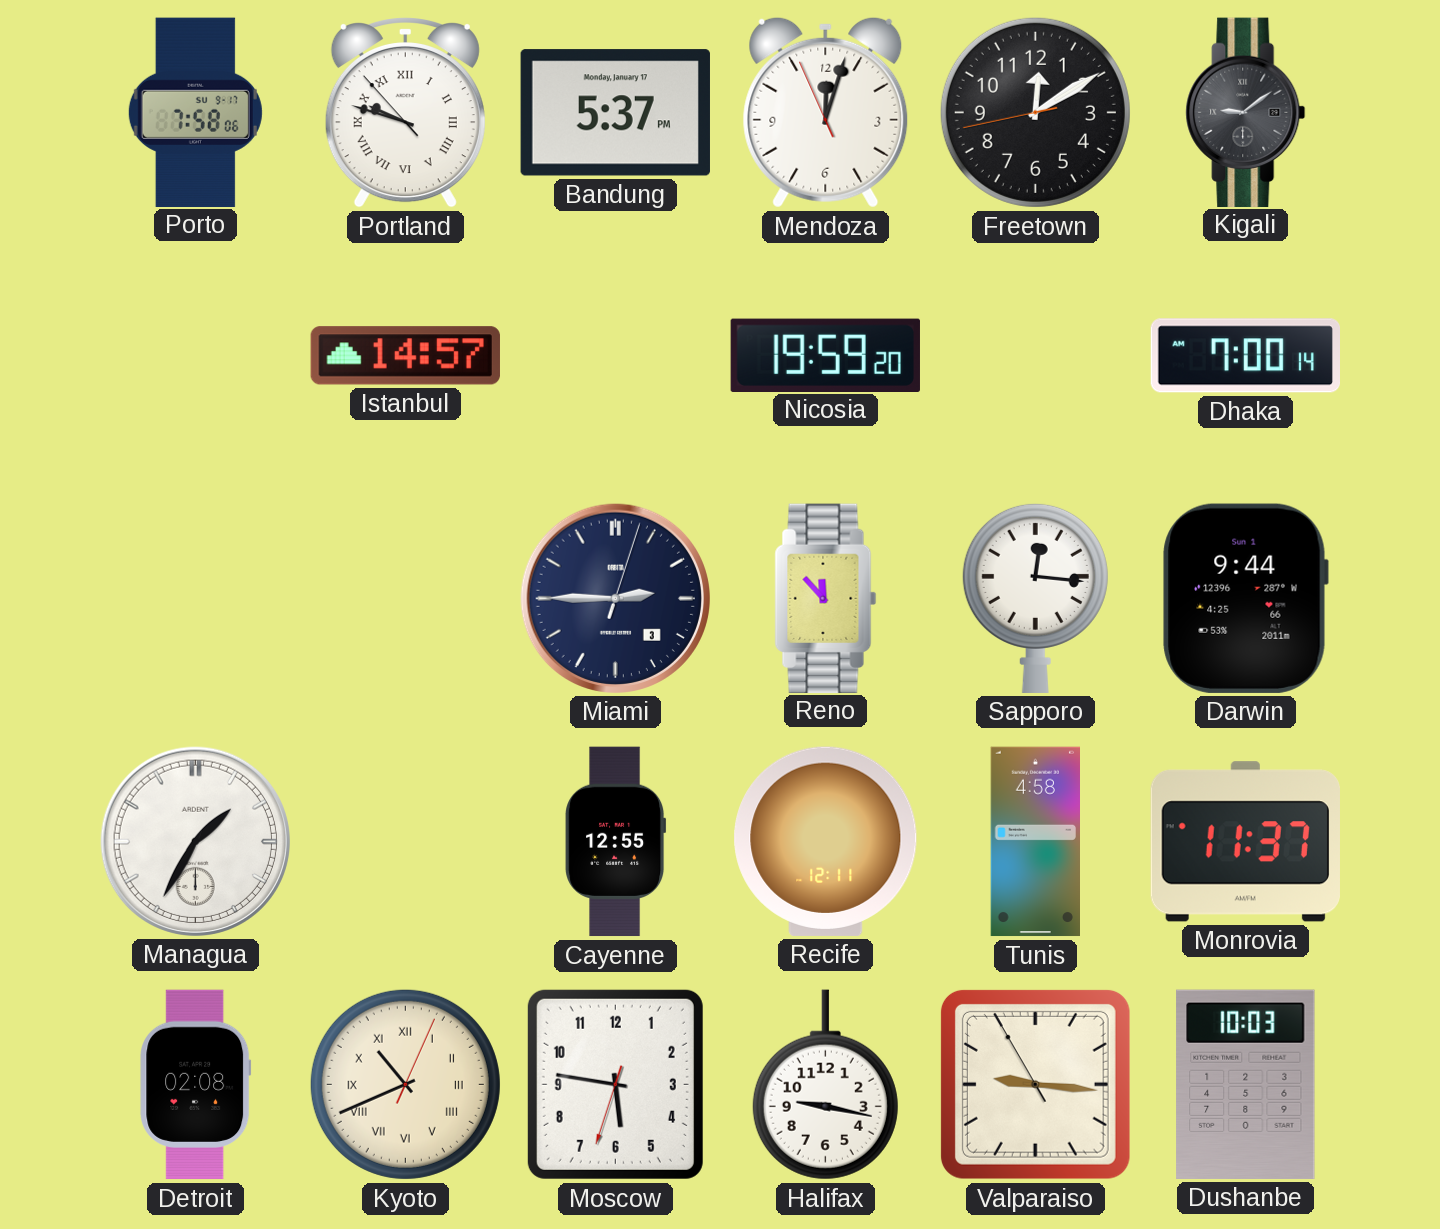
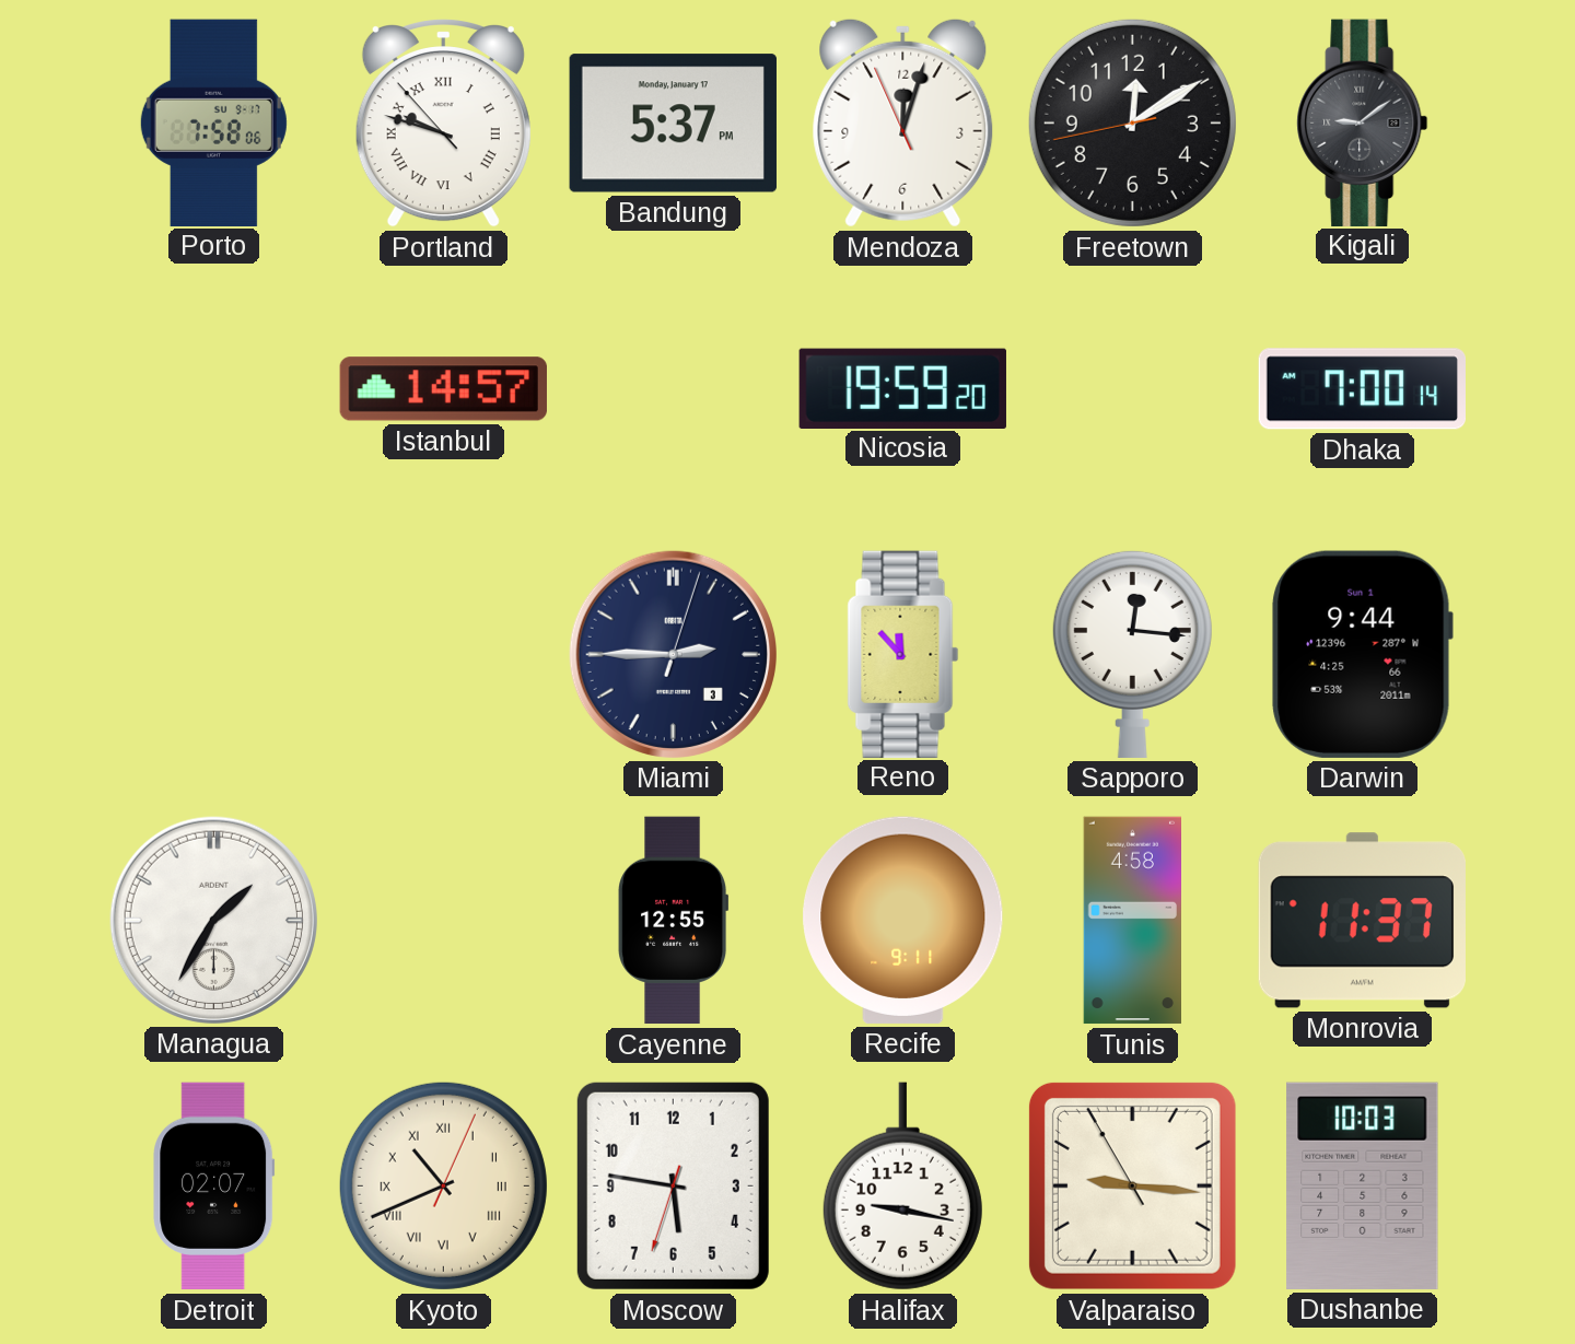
Recife: 12:11 -> 9:11 (903, 920)
Detroit: 02:08 -> 02:07 (214, 1187)
